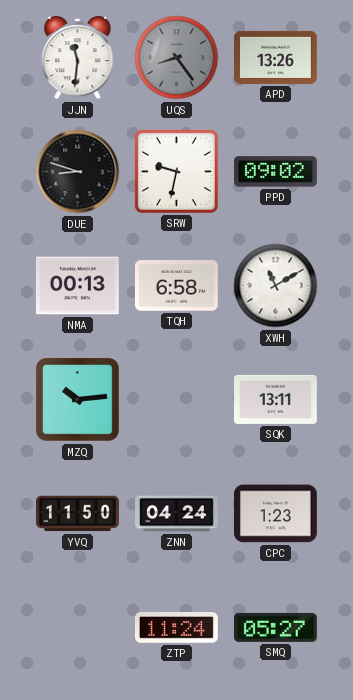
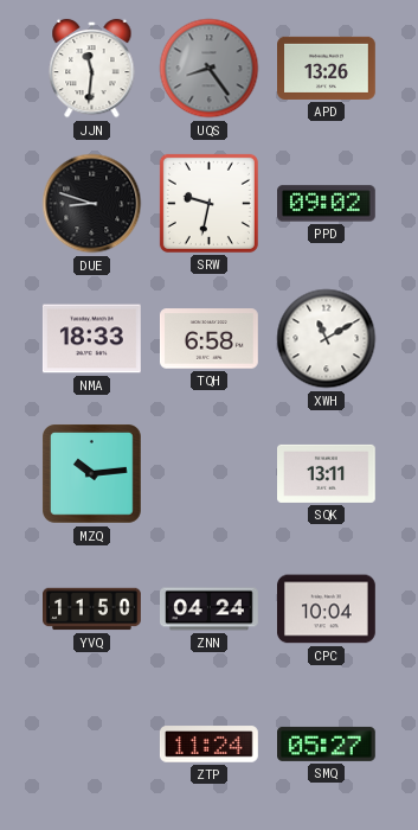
NMA: 00:13 -> 18:33 (91, 339)
CPC: 1:23 -> 10:04 (327, 609)
